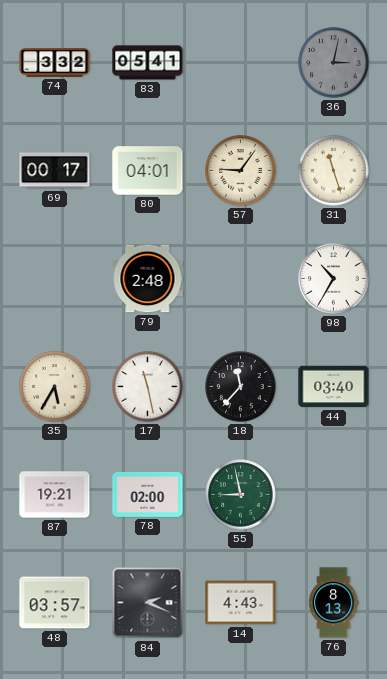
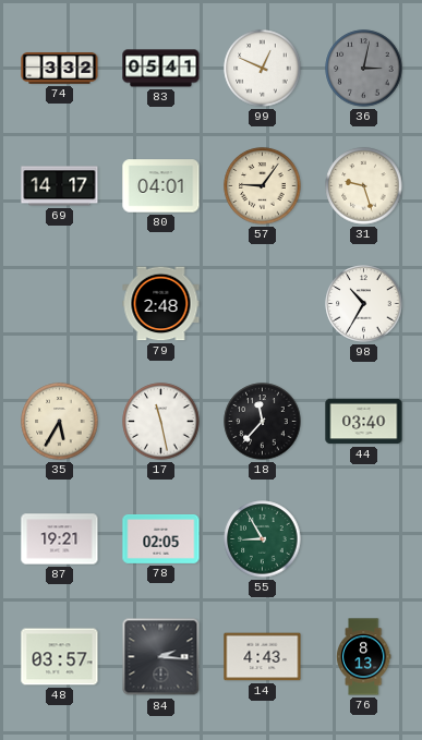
99: none -> 12:49 (263, 69)
69: 00:17 -> 14:17 (60, 186)
31: 11:27 -> 9:27 (364, 186)
78: 02:00 -> 02:05 (161, 538)
55: 8:58 -> 8:55 (263, 539)
84: 2:19 -> 2:16 (161, 657)
